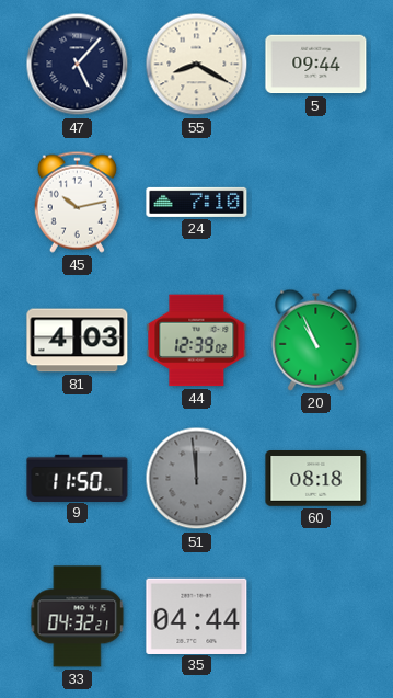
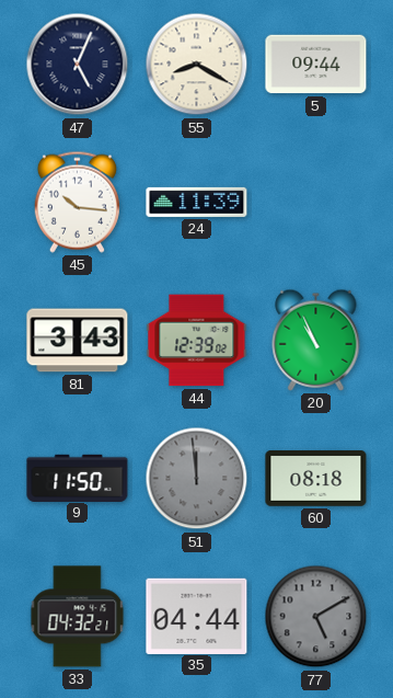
47: 5:07 -> 5:04 (78, 65)
45: 10:13 -> 10:16 (77, 202)
24: 7:10 -> 11:39 (197, 202)
81: 4:03 -> 3:43 (78, 341)
77: none -> 5:10 (316, 617)
